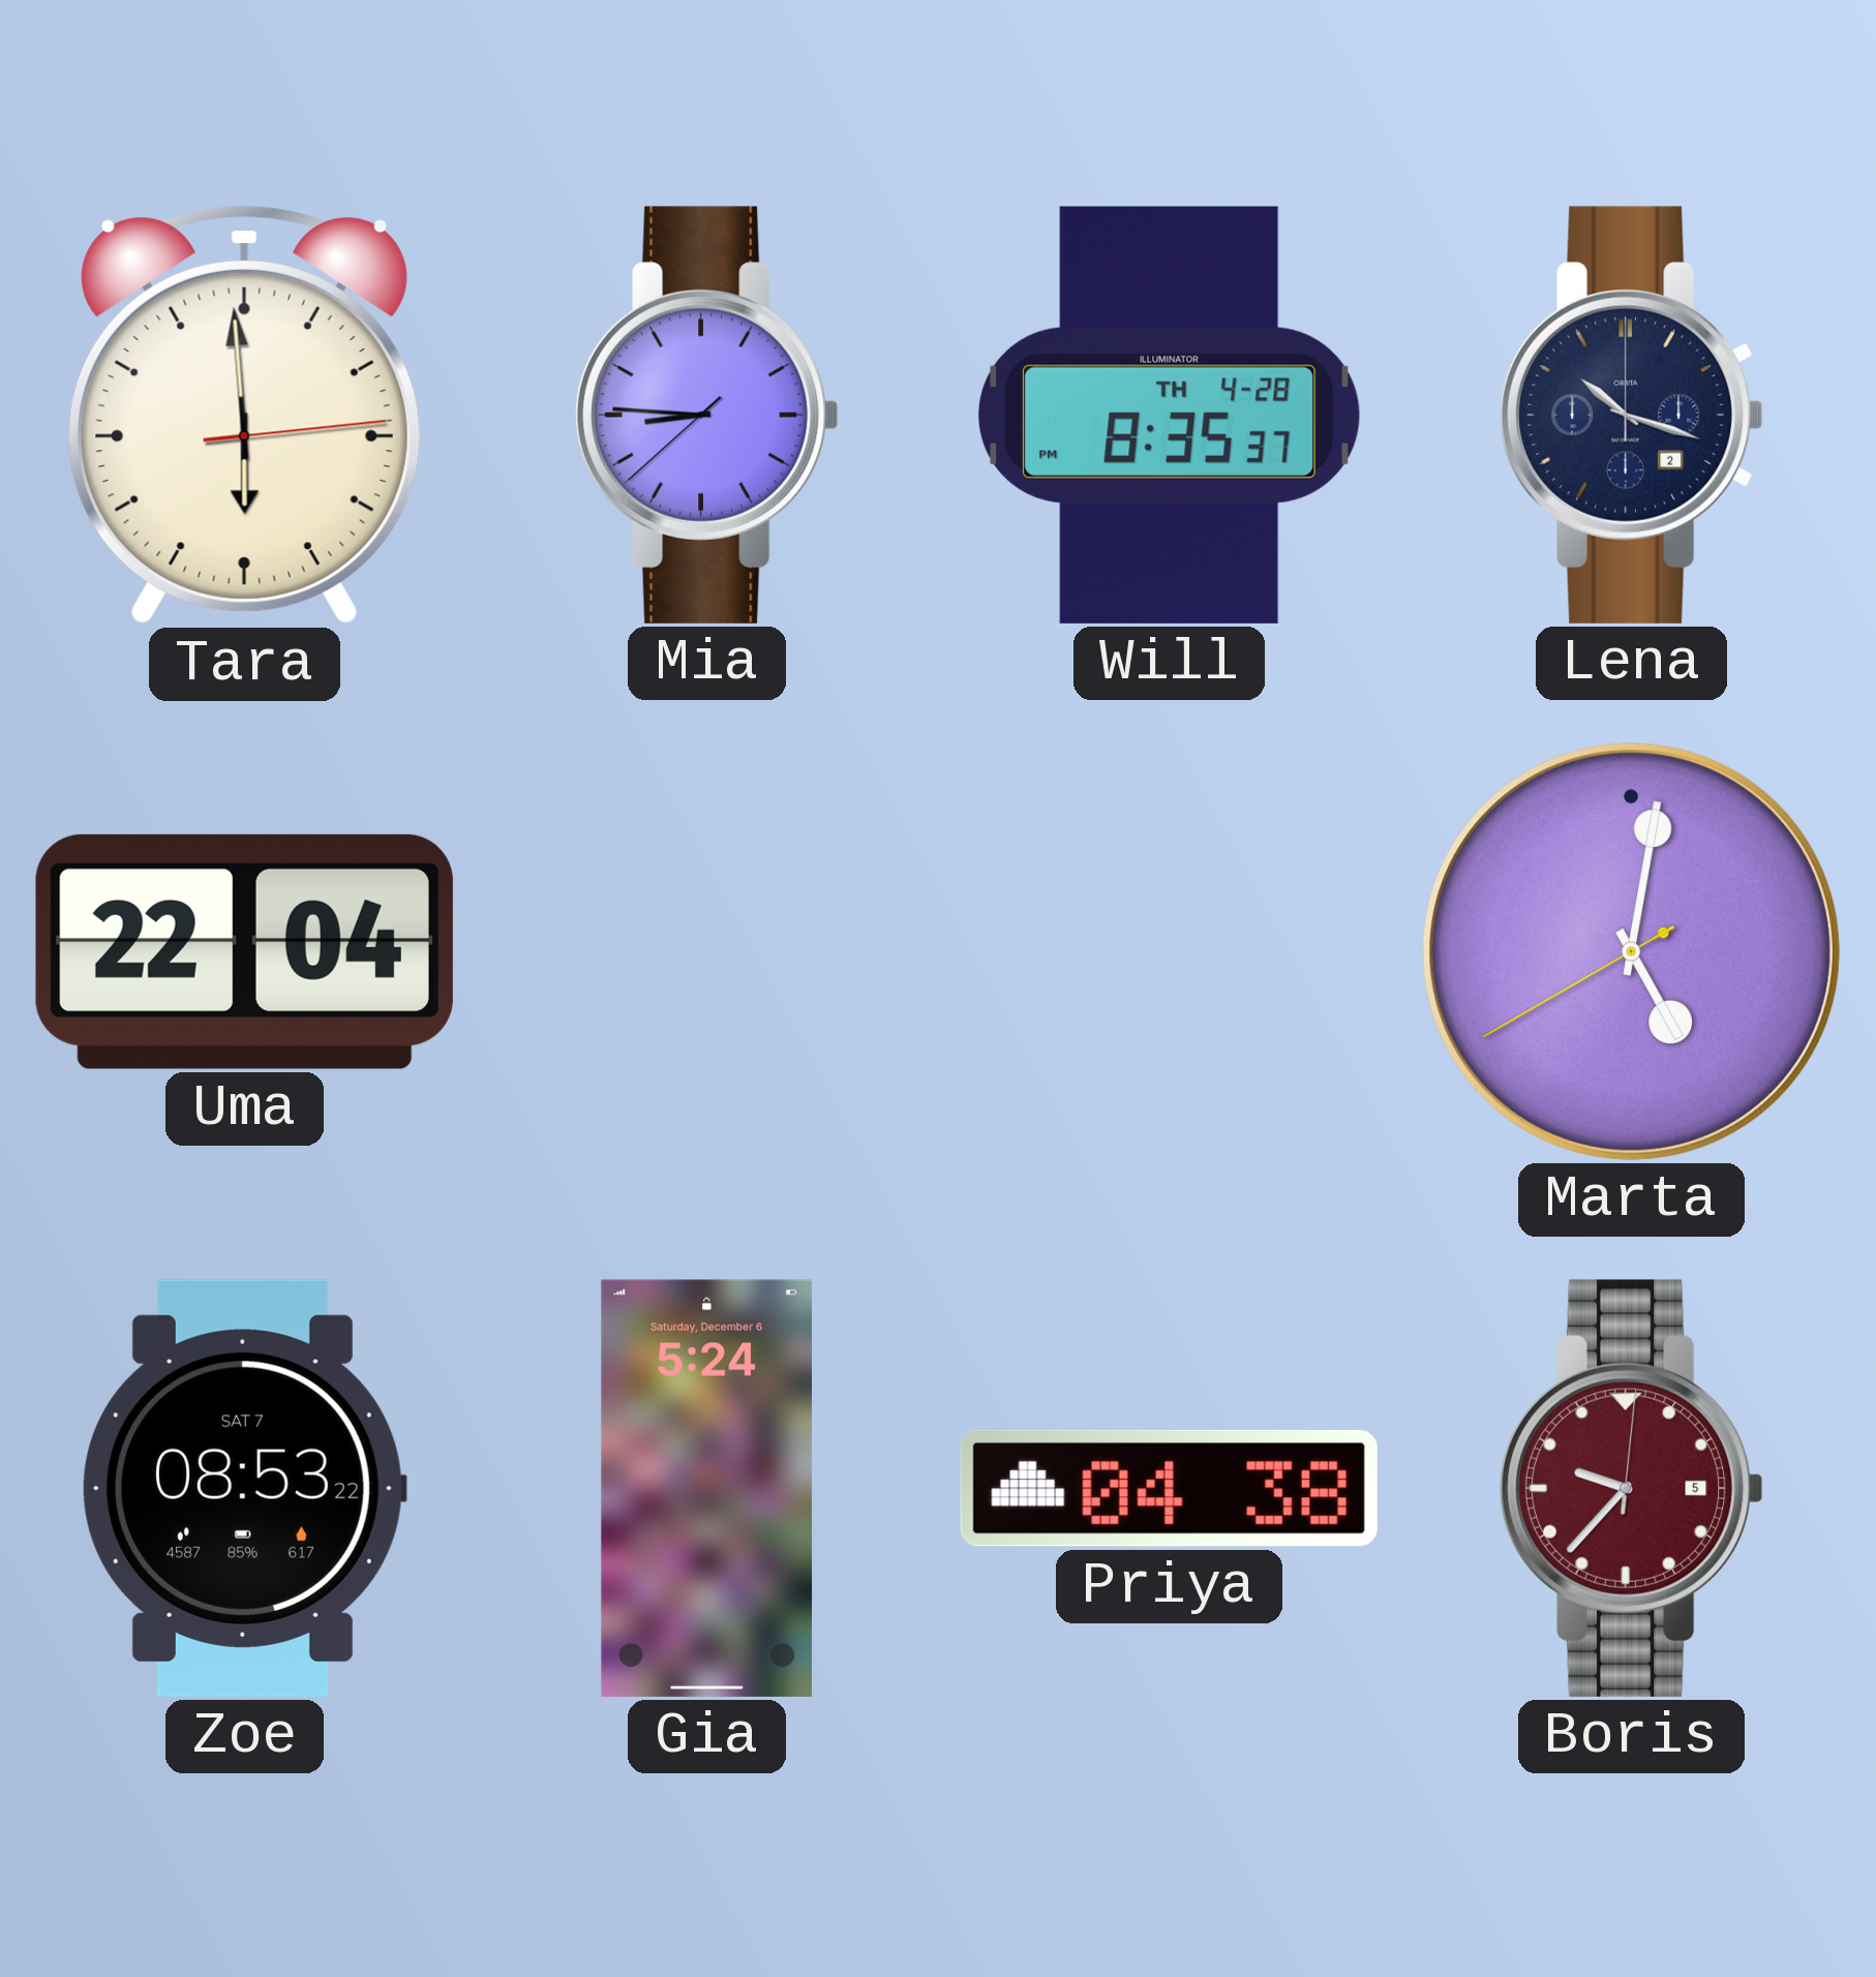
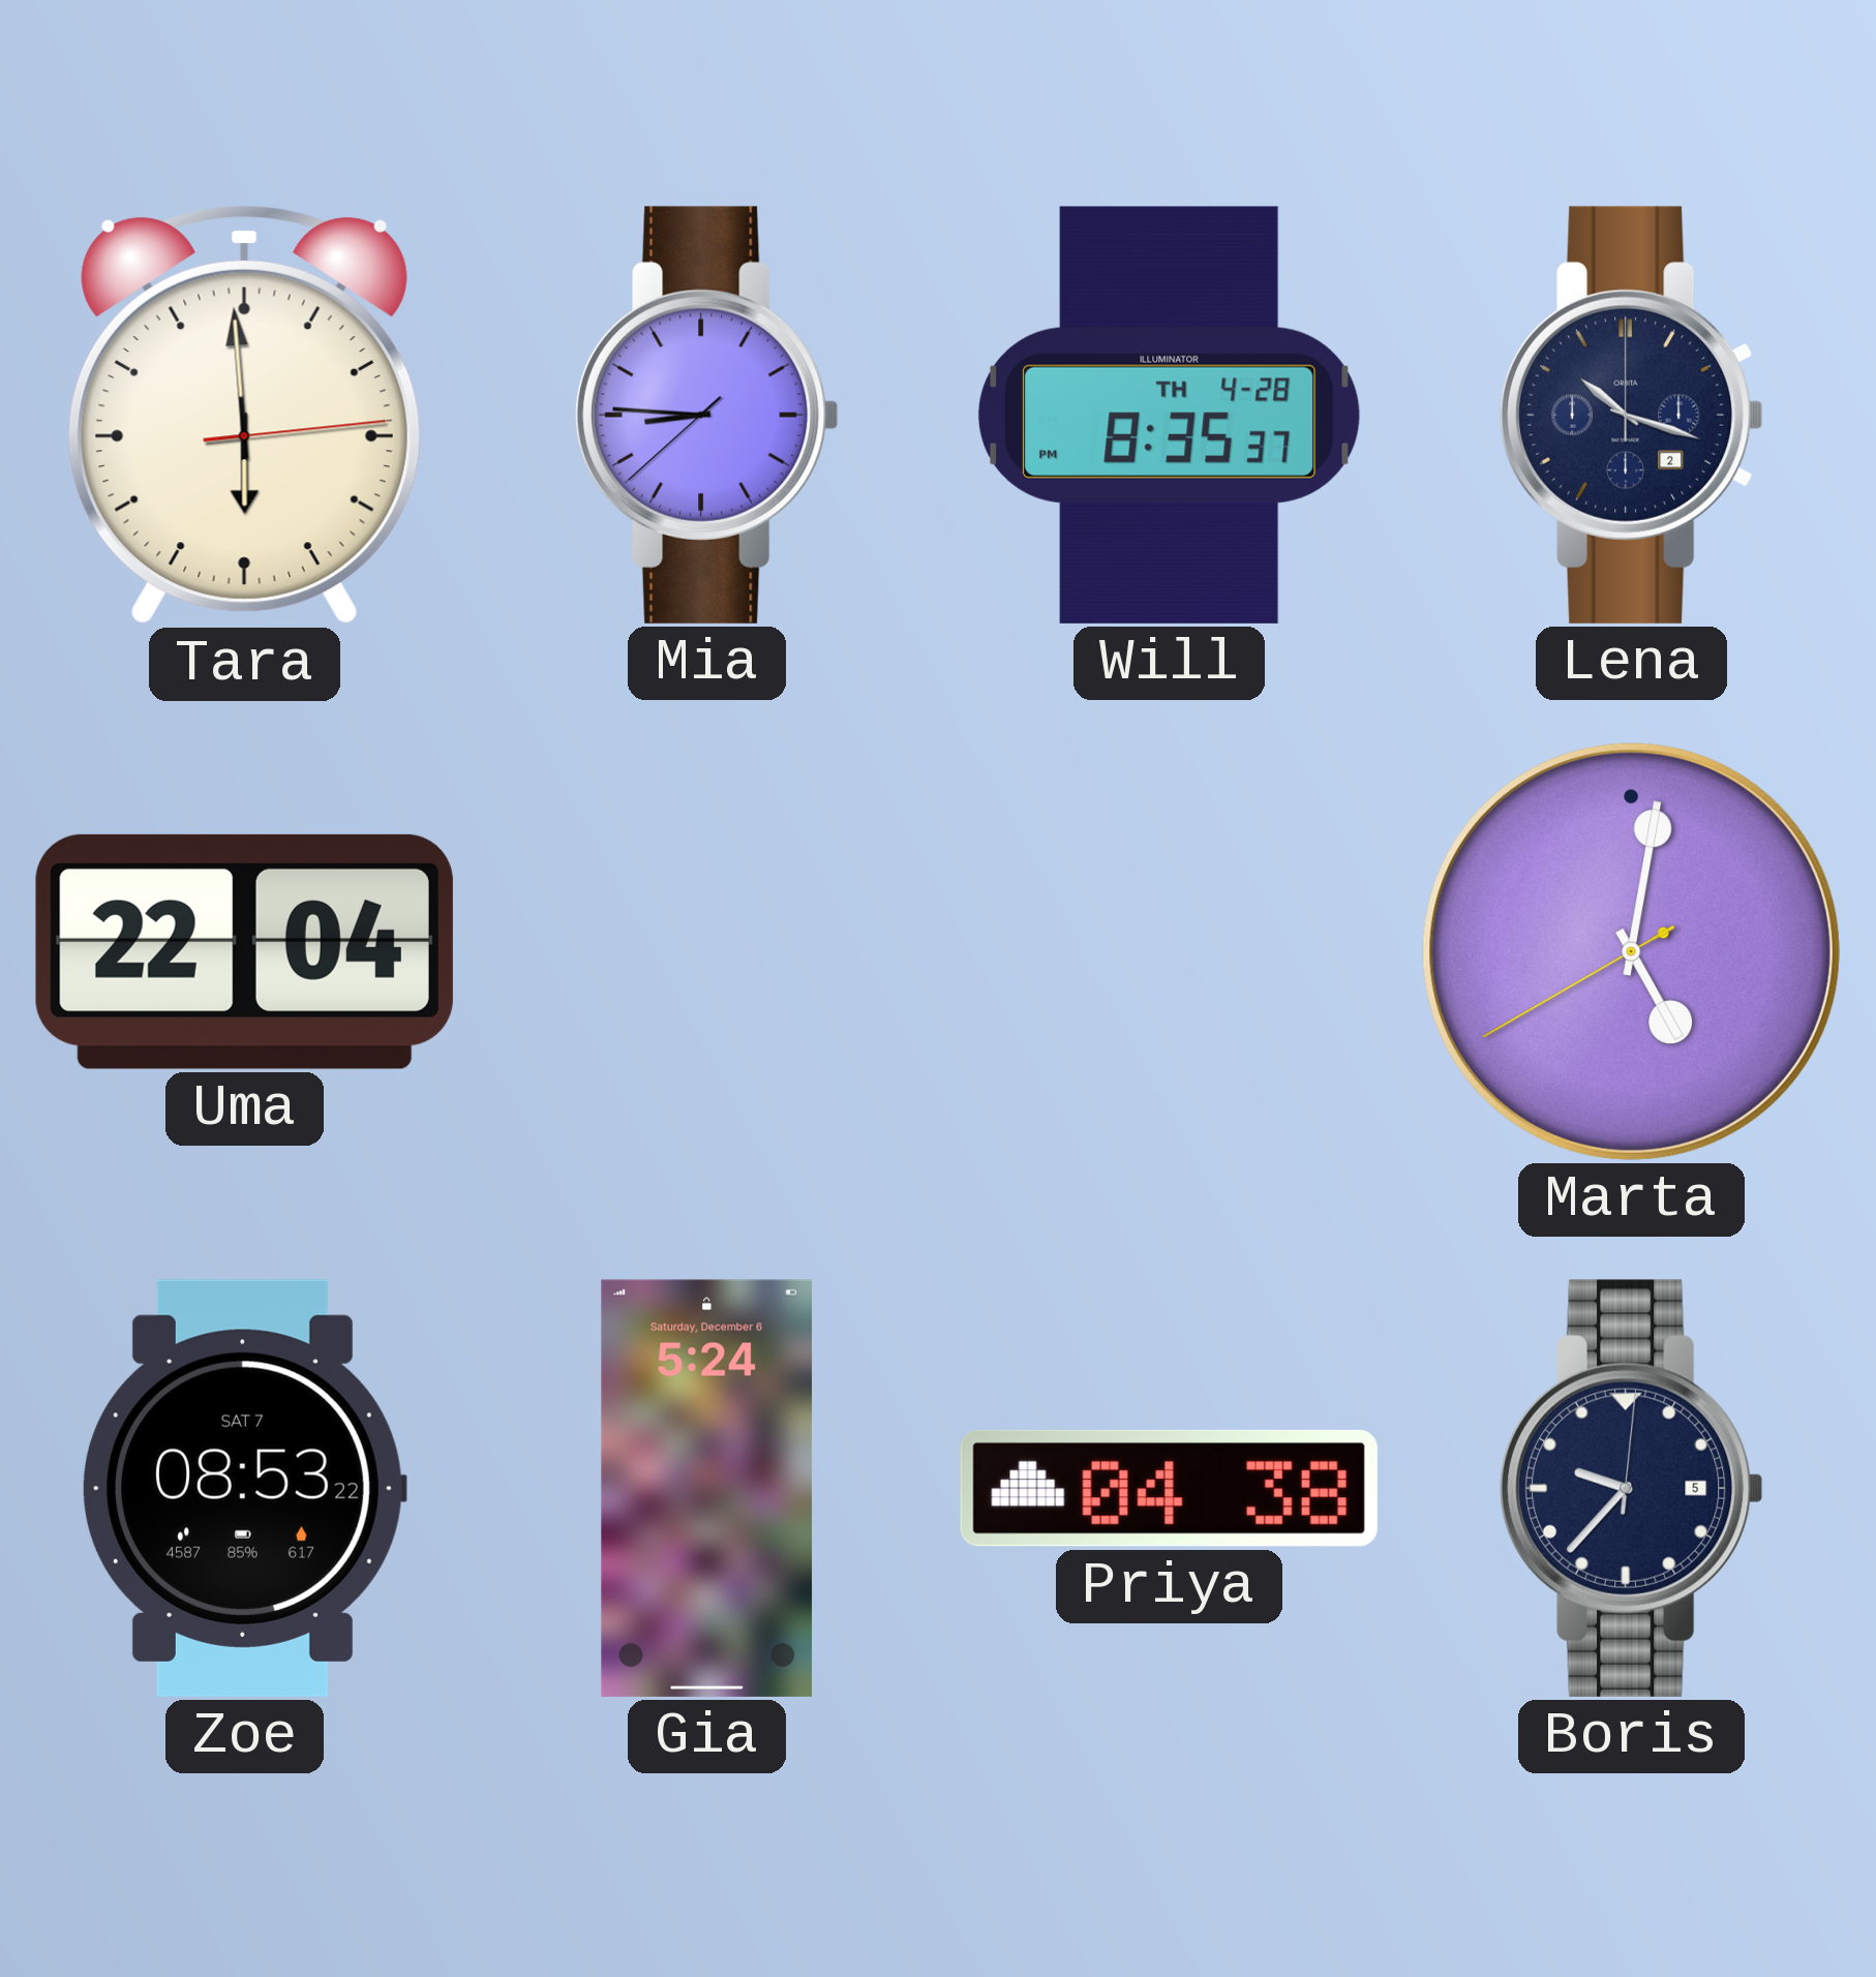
Boris dial: burgundy -> navy (1632, 1488)
